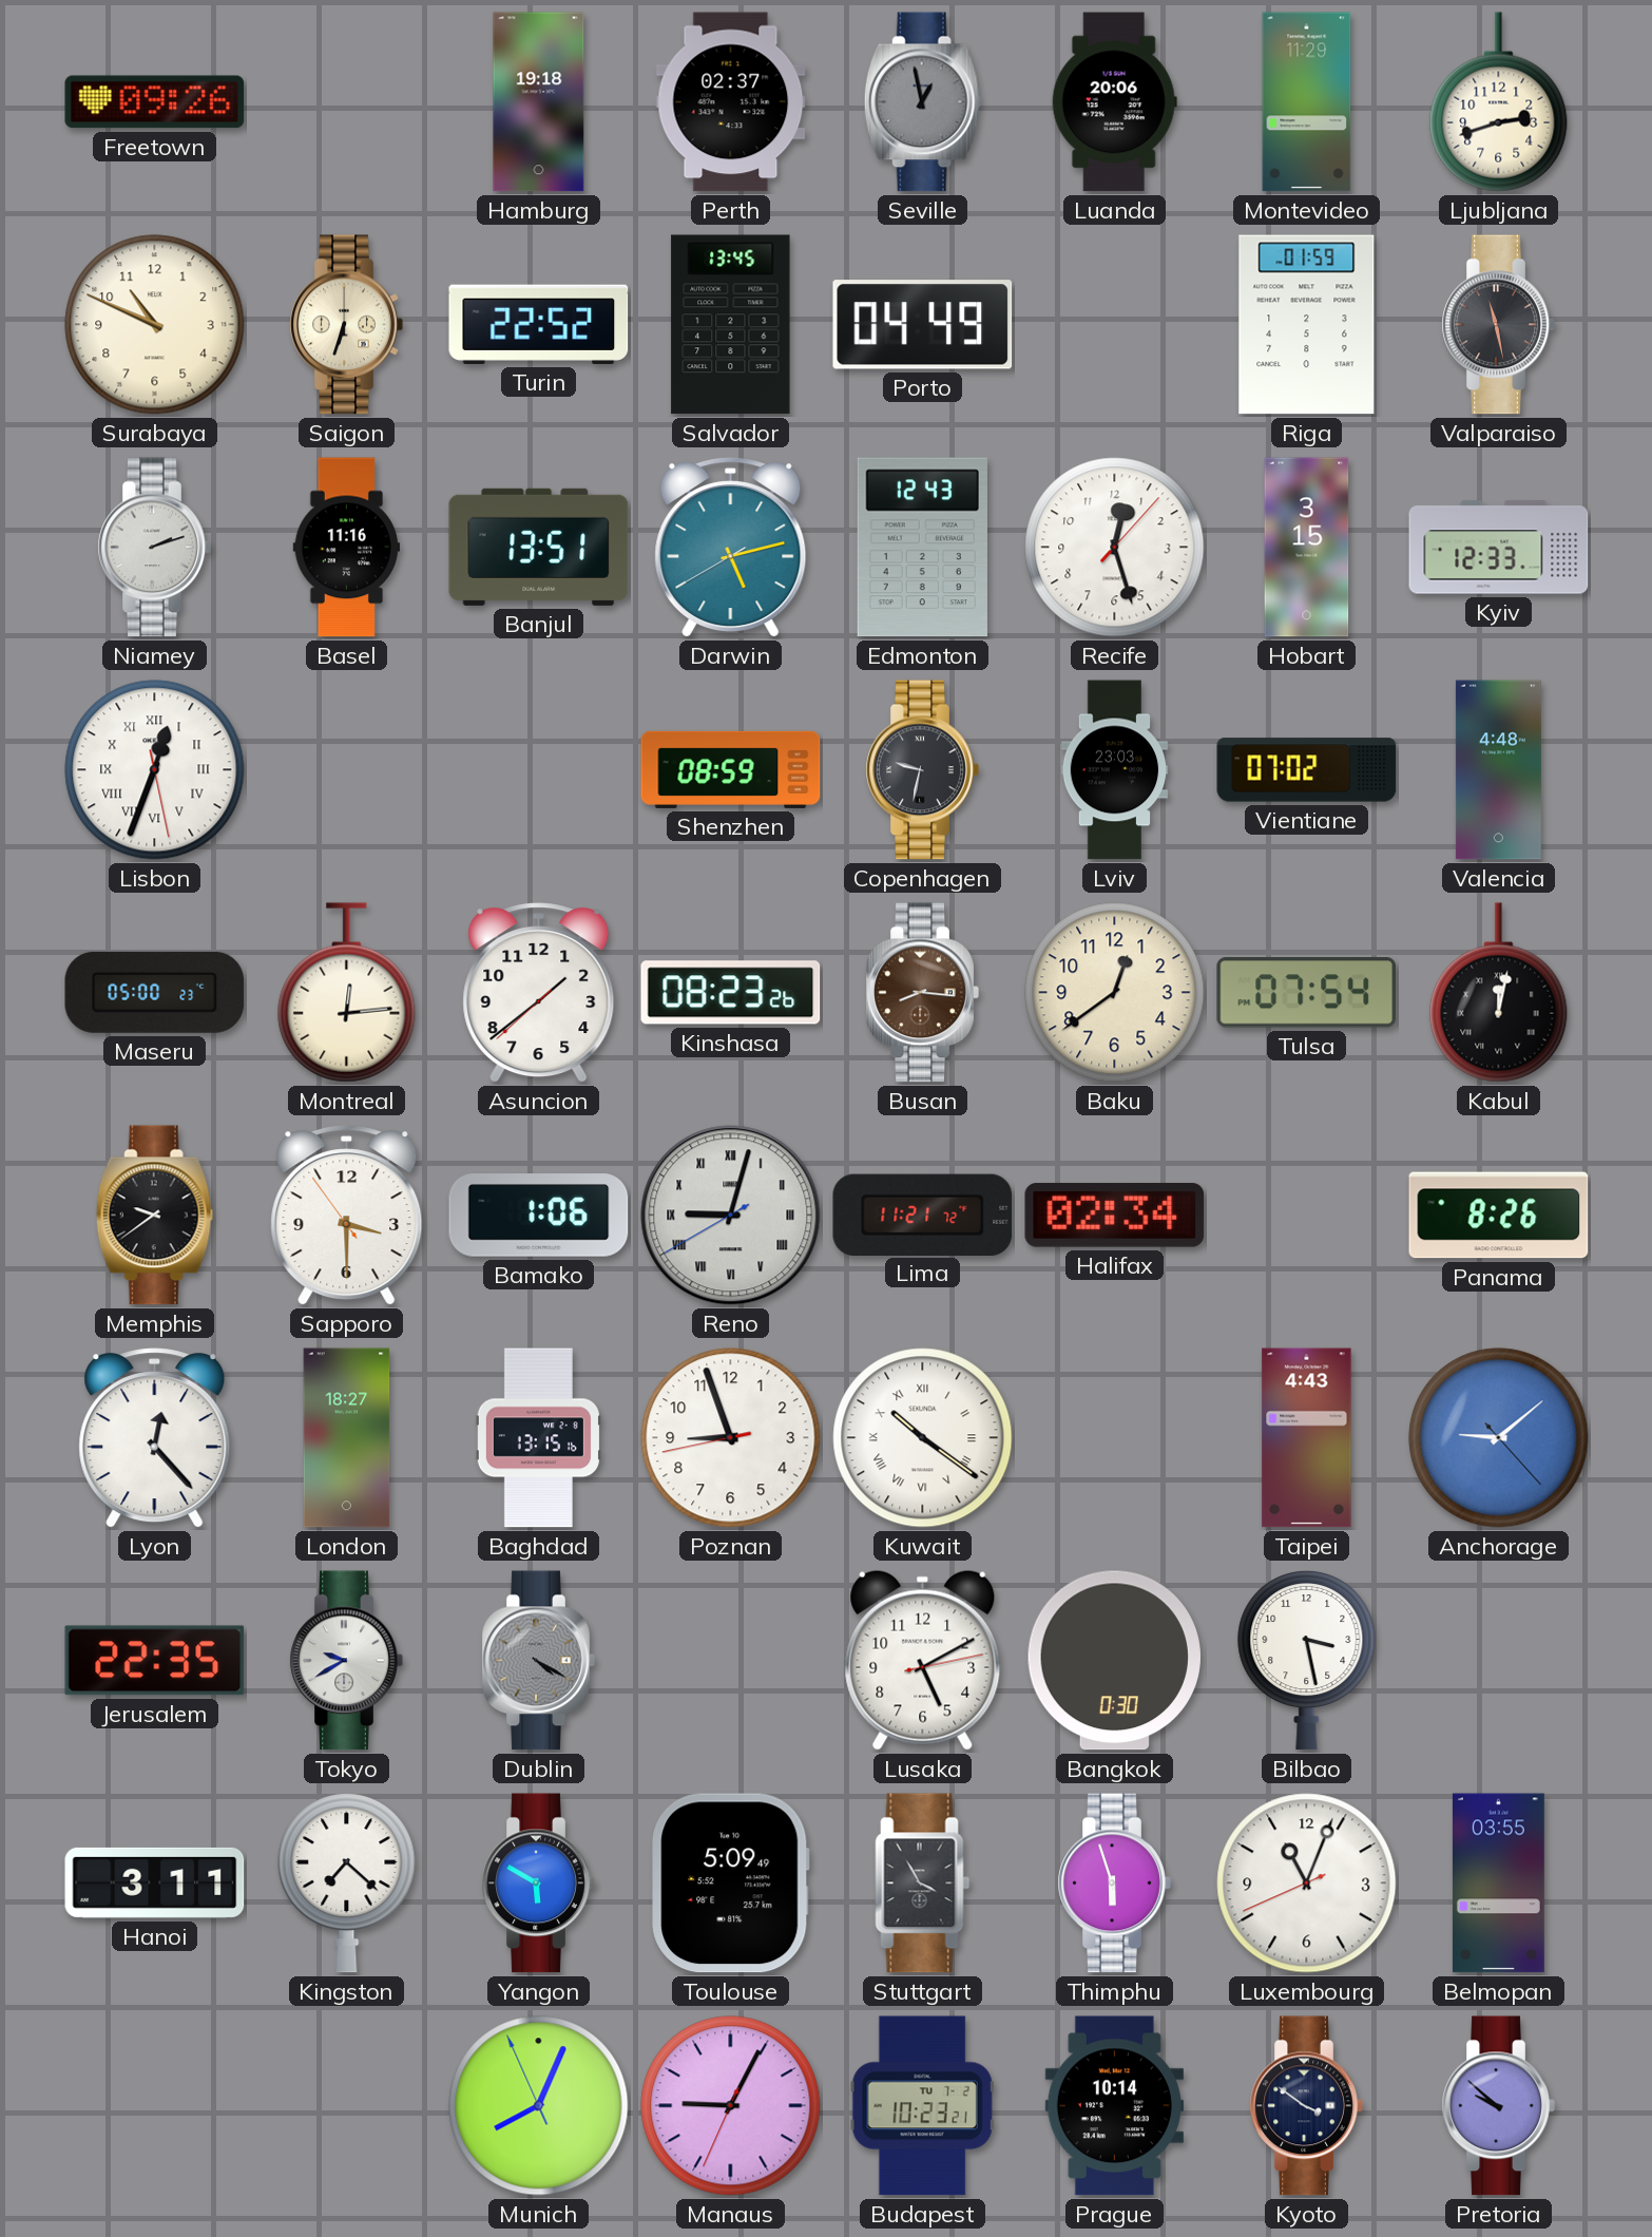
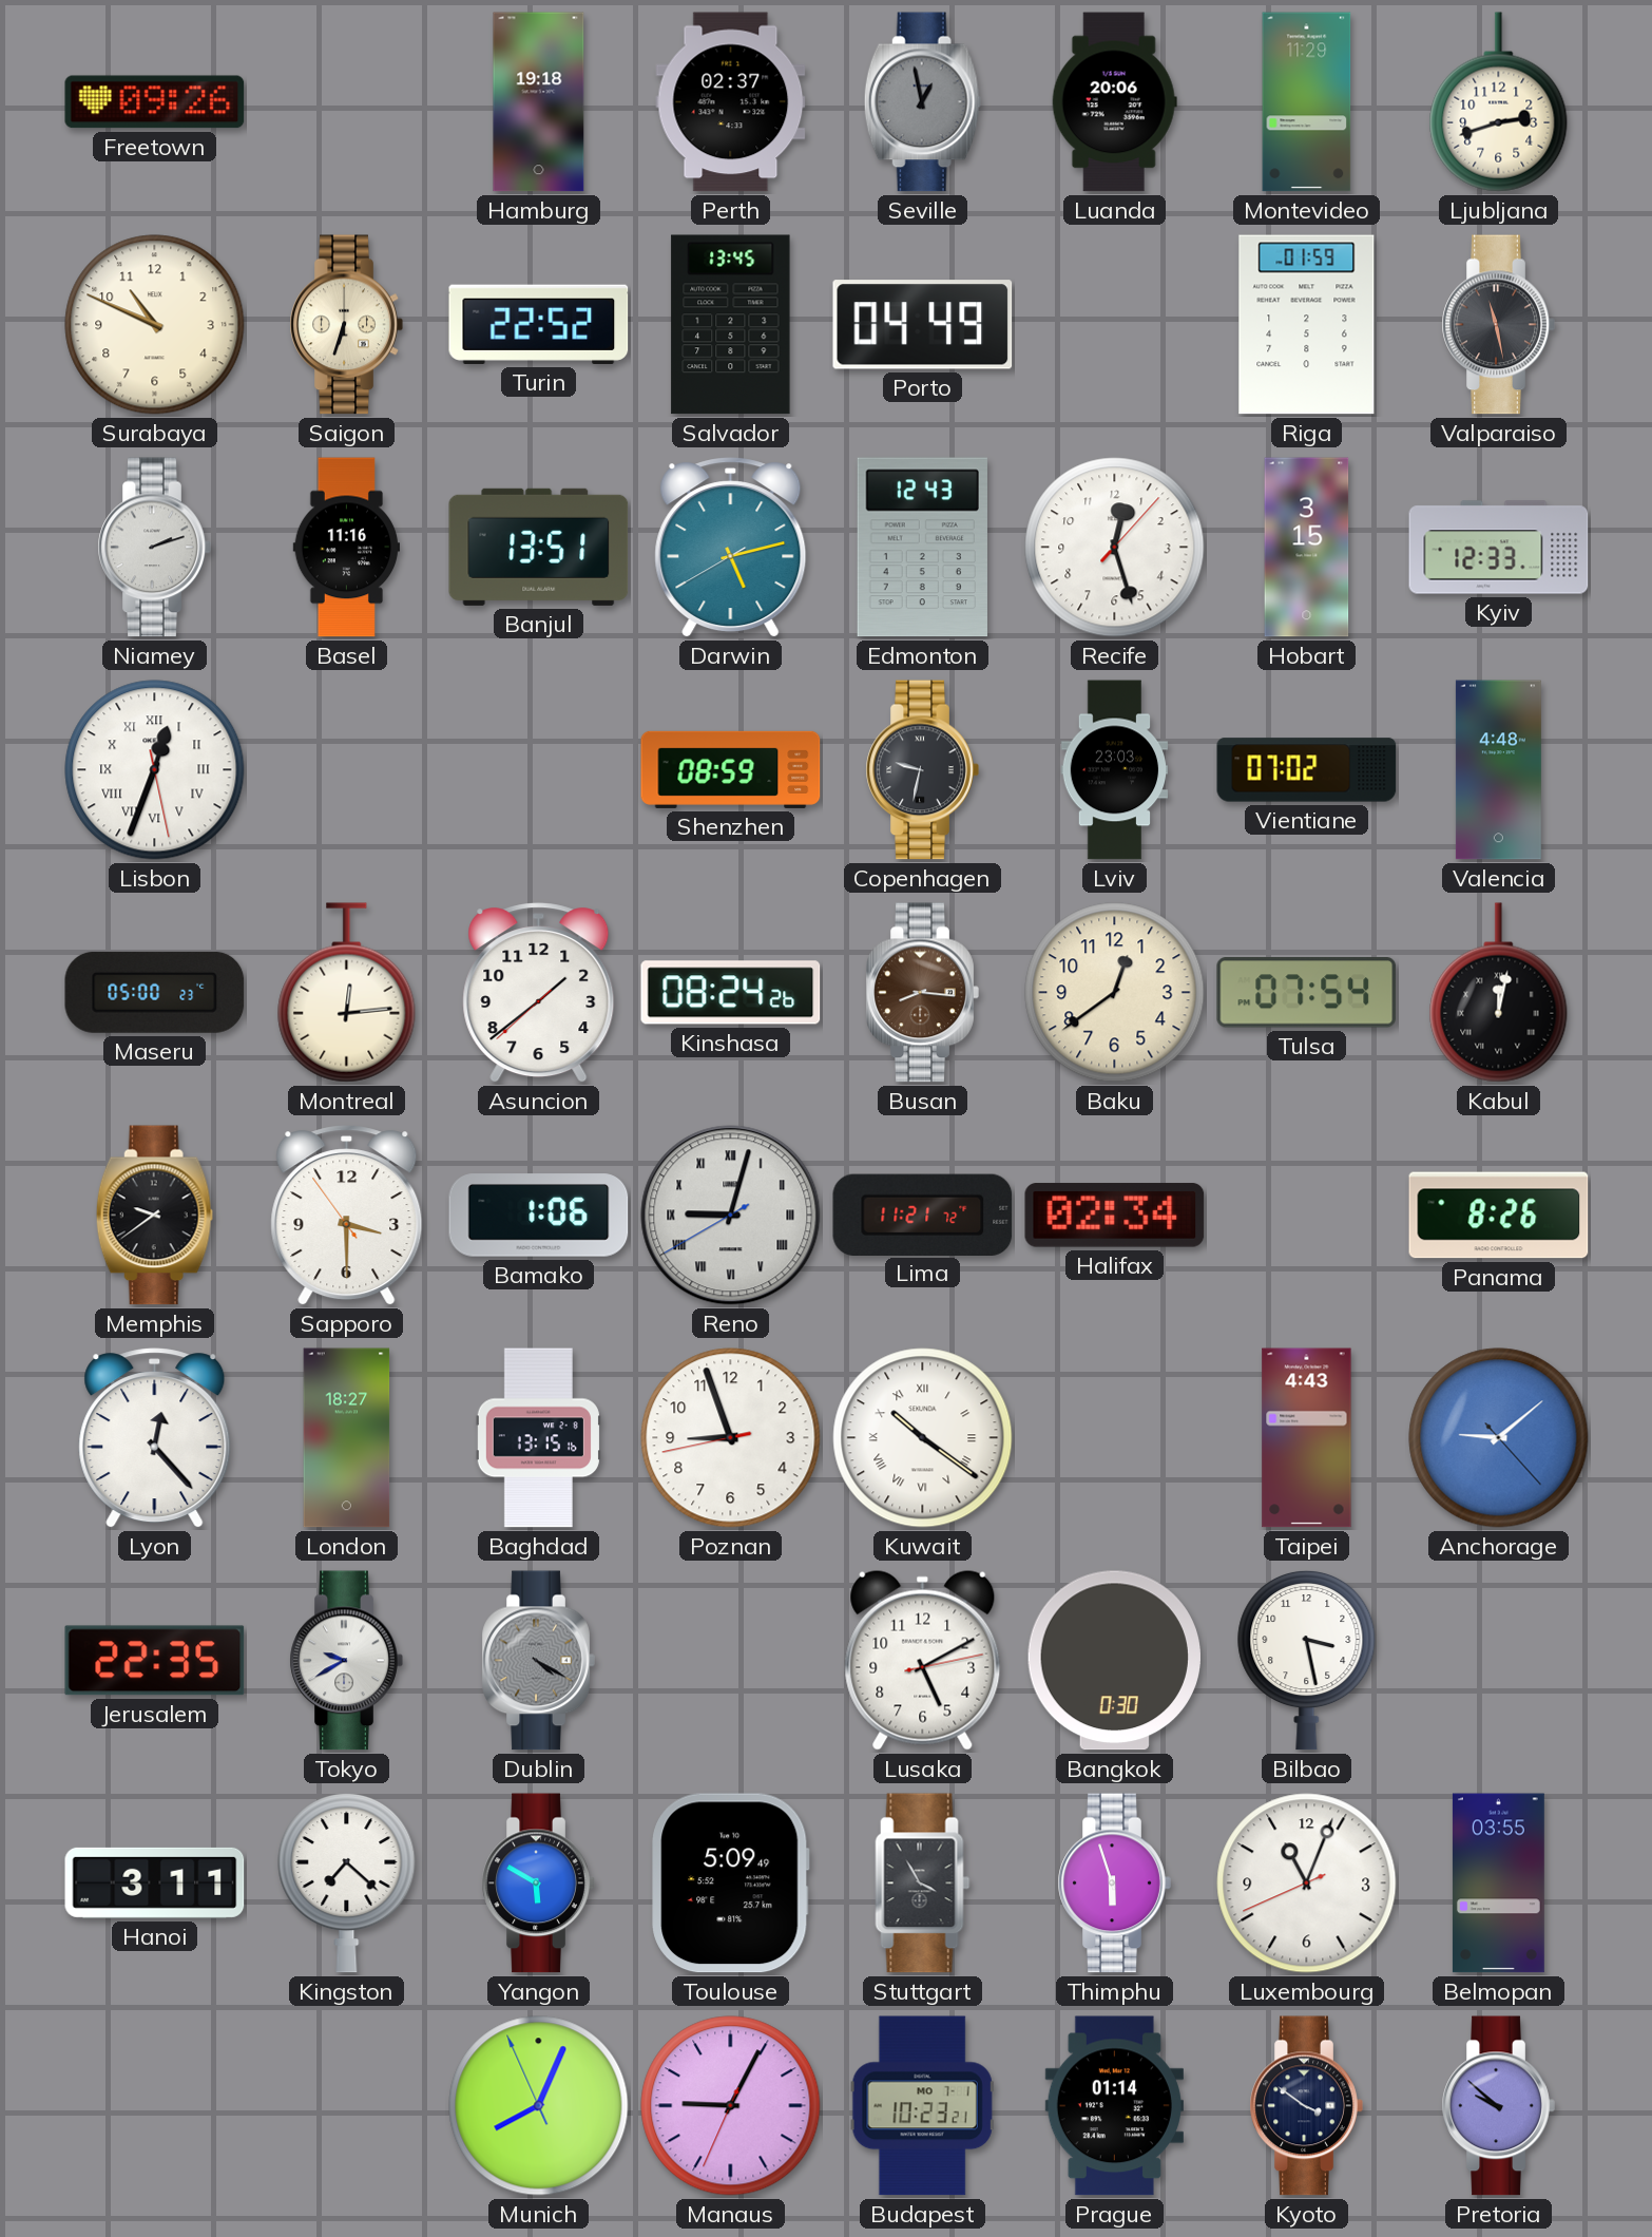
Kinshasa: 08:23 -> 08:24 (731, 993)
Budapest date: TU 7-2 -> MO 7-1 (922, 2106)
Prague: 10:14 -> 01:14 (1114, 2106)
